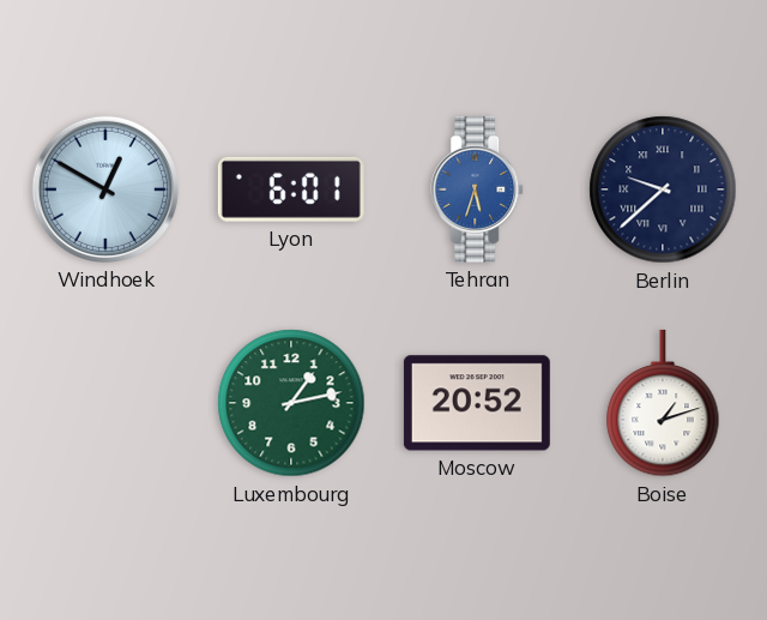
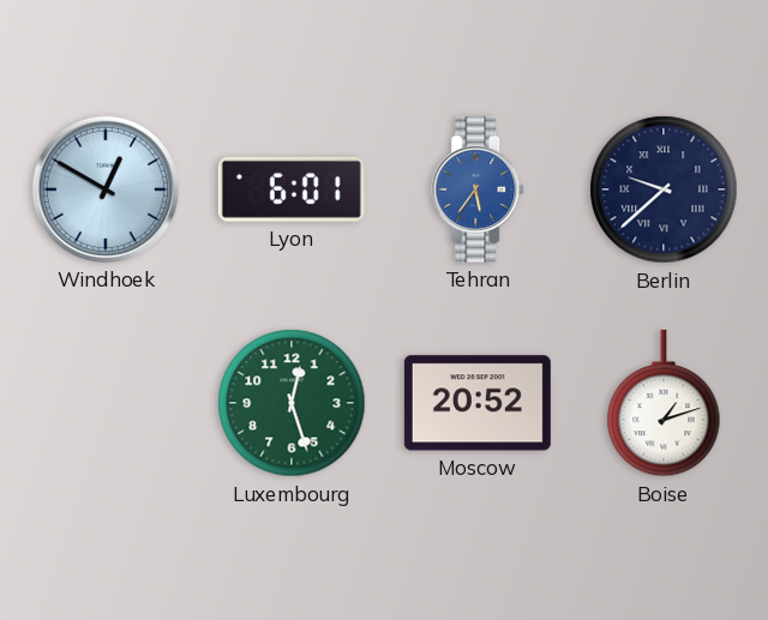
Tehran: 5:33 -> 5:36 (479, 189)
Luxembourg: 1:13 -> 12:27 (292, 403)
